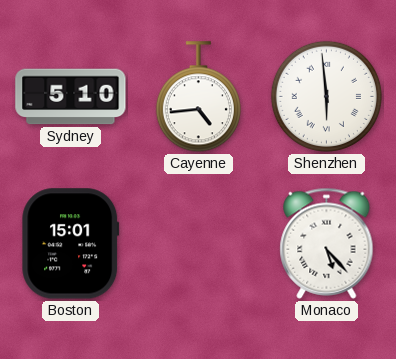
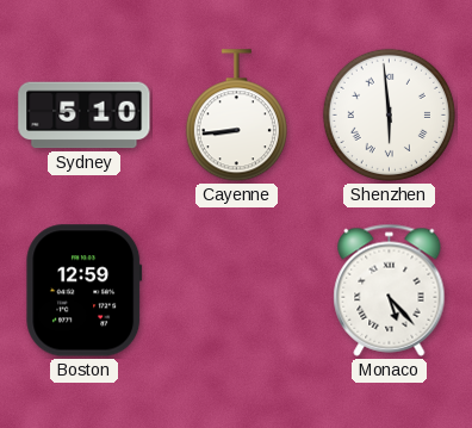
Cayenne: 4:44 -> 8:44 (236, 116)
Boston: 15:01 -> 12:59 (85, 291)
